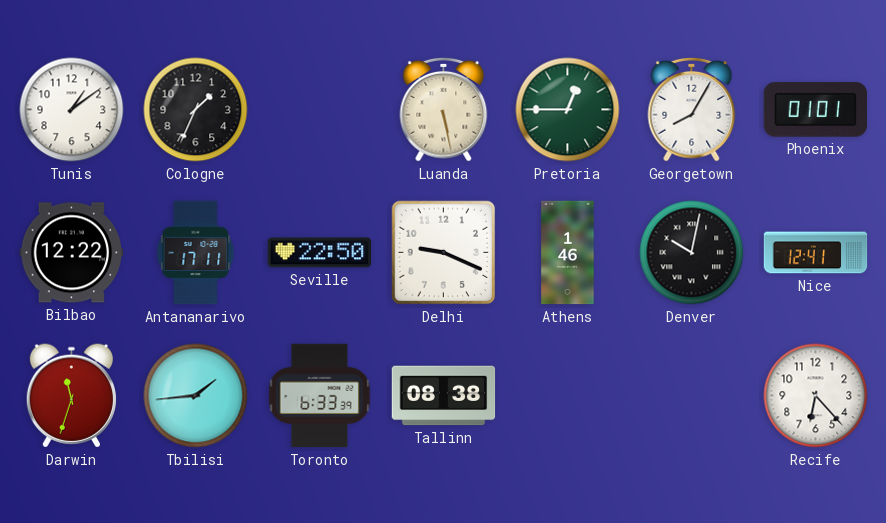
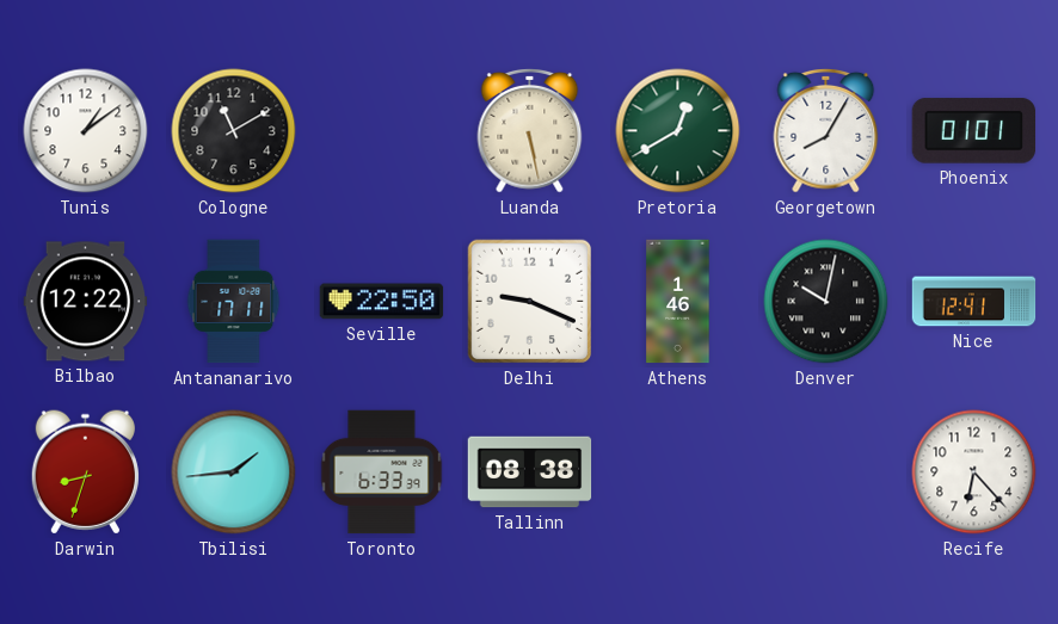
Cologne: 1:34 -> 11:10 (234, 131)
Pretoria: 12:45 -> 12:40 (678, 131)
Darwin: 11:33 -> 8:33 (85, 472)
